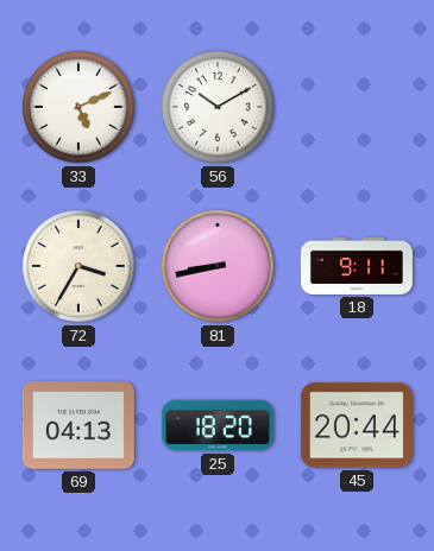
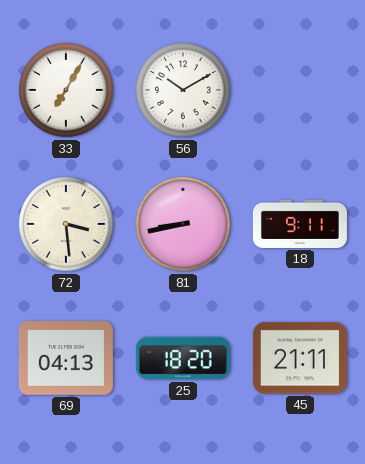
33: 5:11 -> 7:05 (67, 91)
72: 3:35 -> 3:29 (67, 225)
45: 20:44 -> 21:11 (300, 358)
